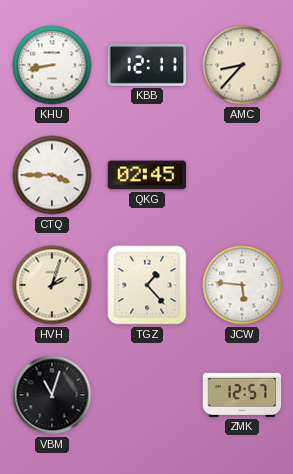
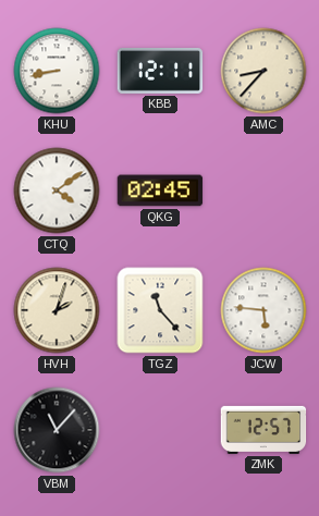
CTQ: 3:45 -> 4:09 (57, 191)
TGZ: 1:23 -> 11:23 (160, 310)
VBM: 11:03 -> 11:07 (57, 430)
